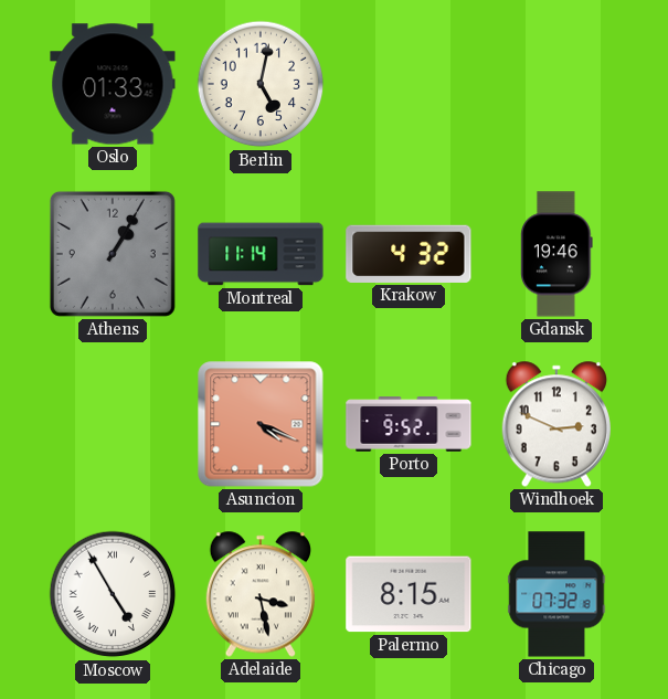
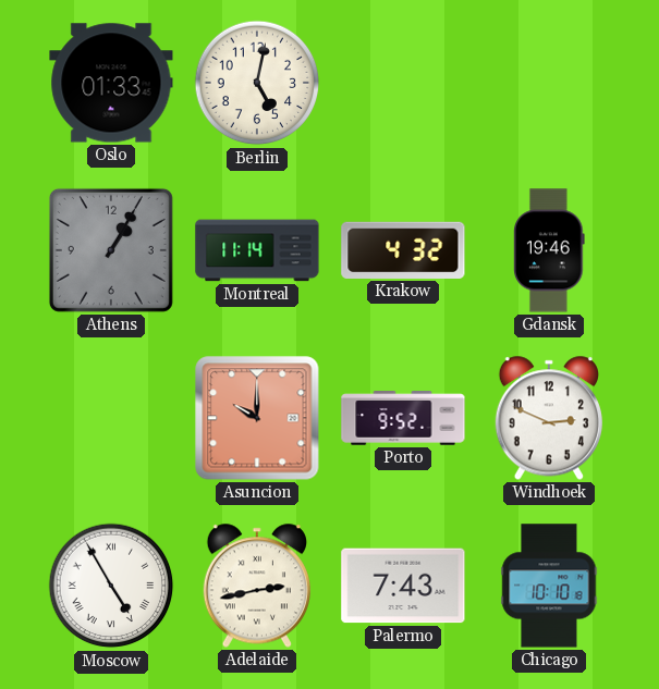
Asuncion: 4:19 -> 10:00 (257, 418)
Adelaide: 3:28 -> 2:43 (257, 586)
Palermo: 8:15 -> 7:43 (403, 586)
Chicago: 07:32 -> 10:10 (549, 586)
